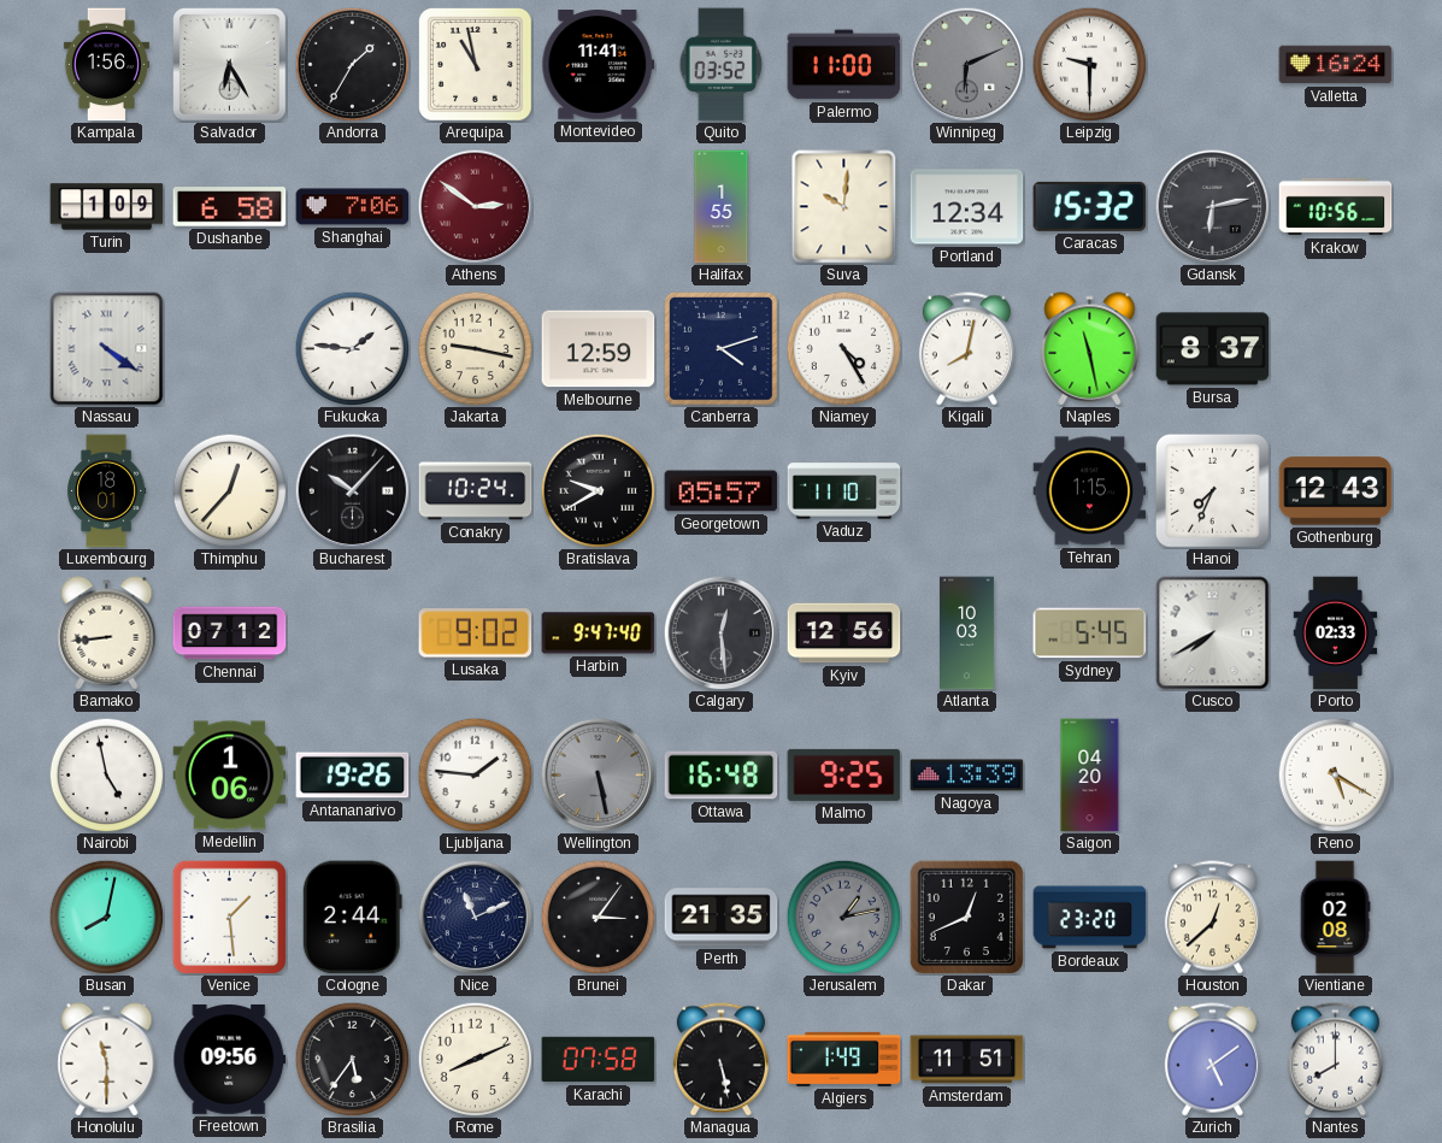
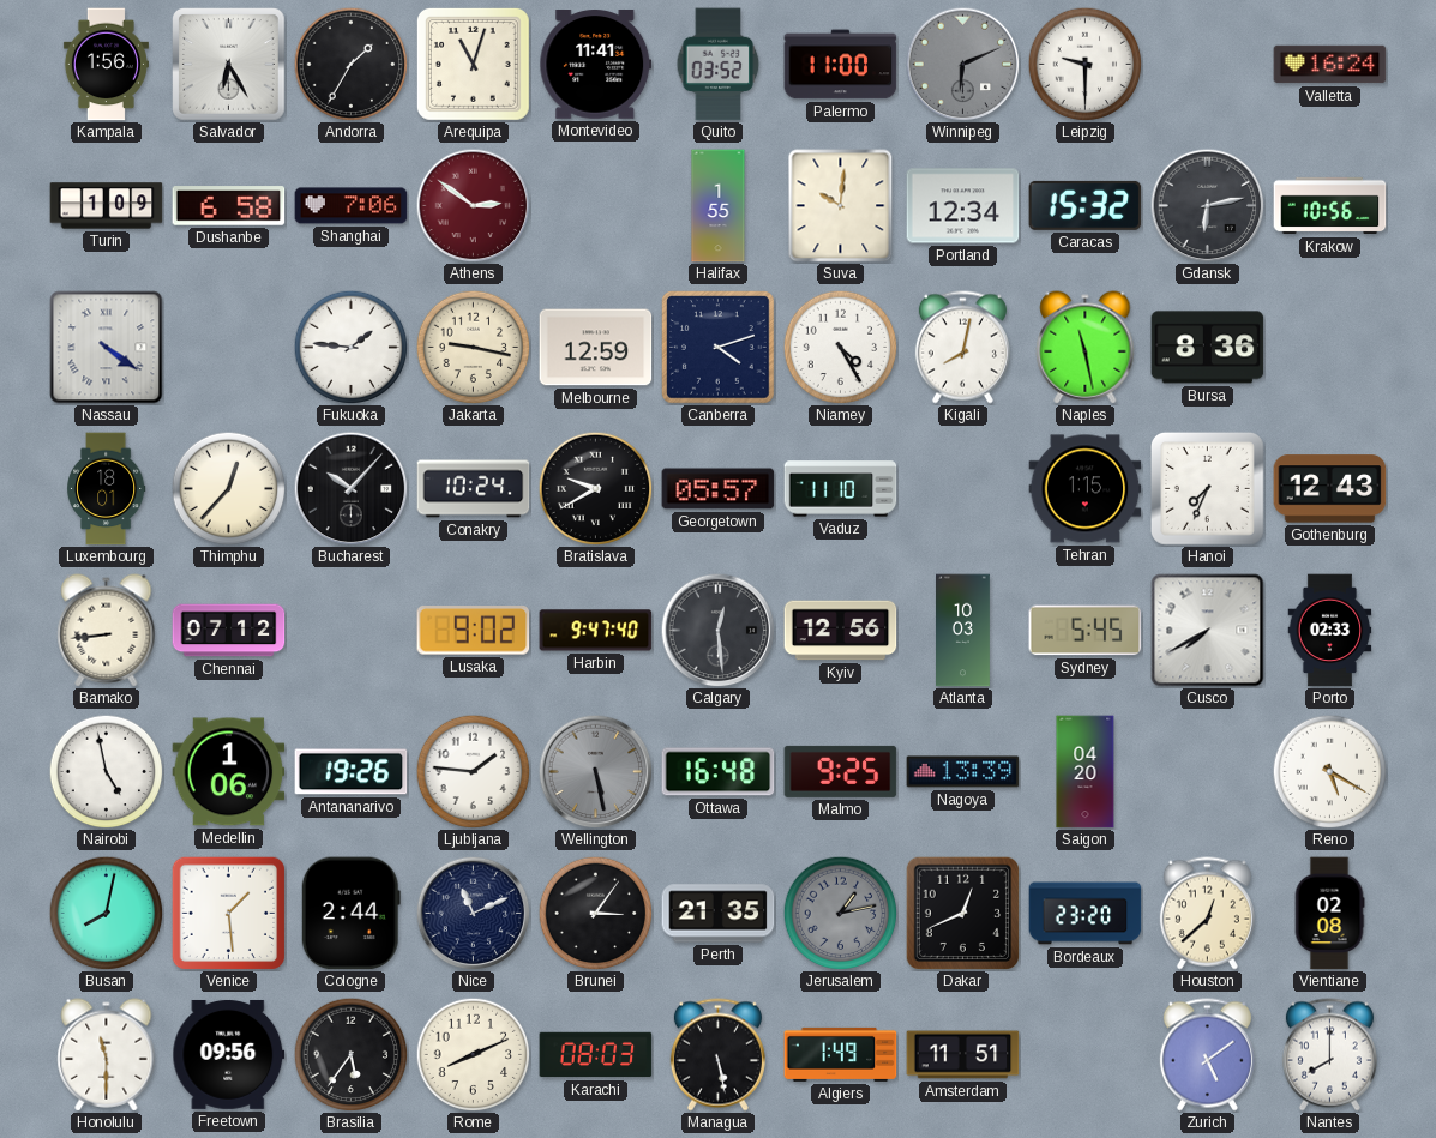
Arequipa: 10:58 -> 11:03 (473, 64)
Bursa: 8:37 -> 8:36 (1208, 348)
Karachi: 07:58 -> 08:03 (596, 1055)
